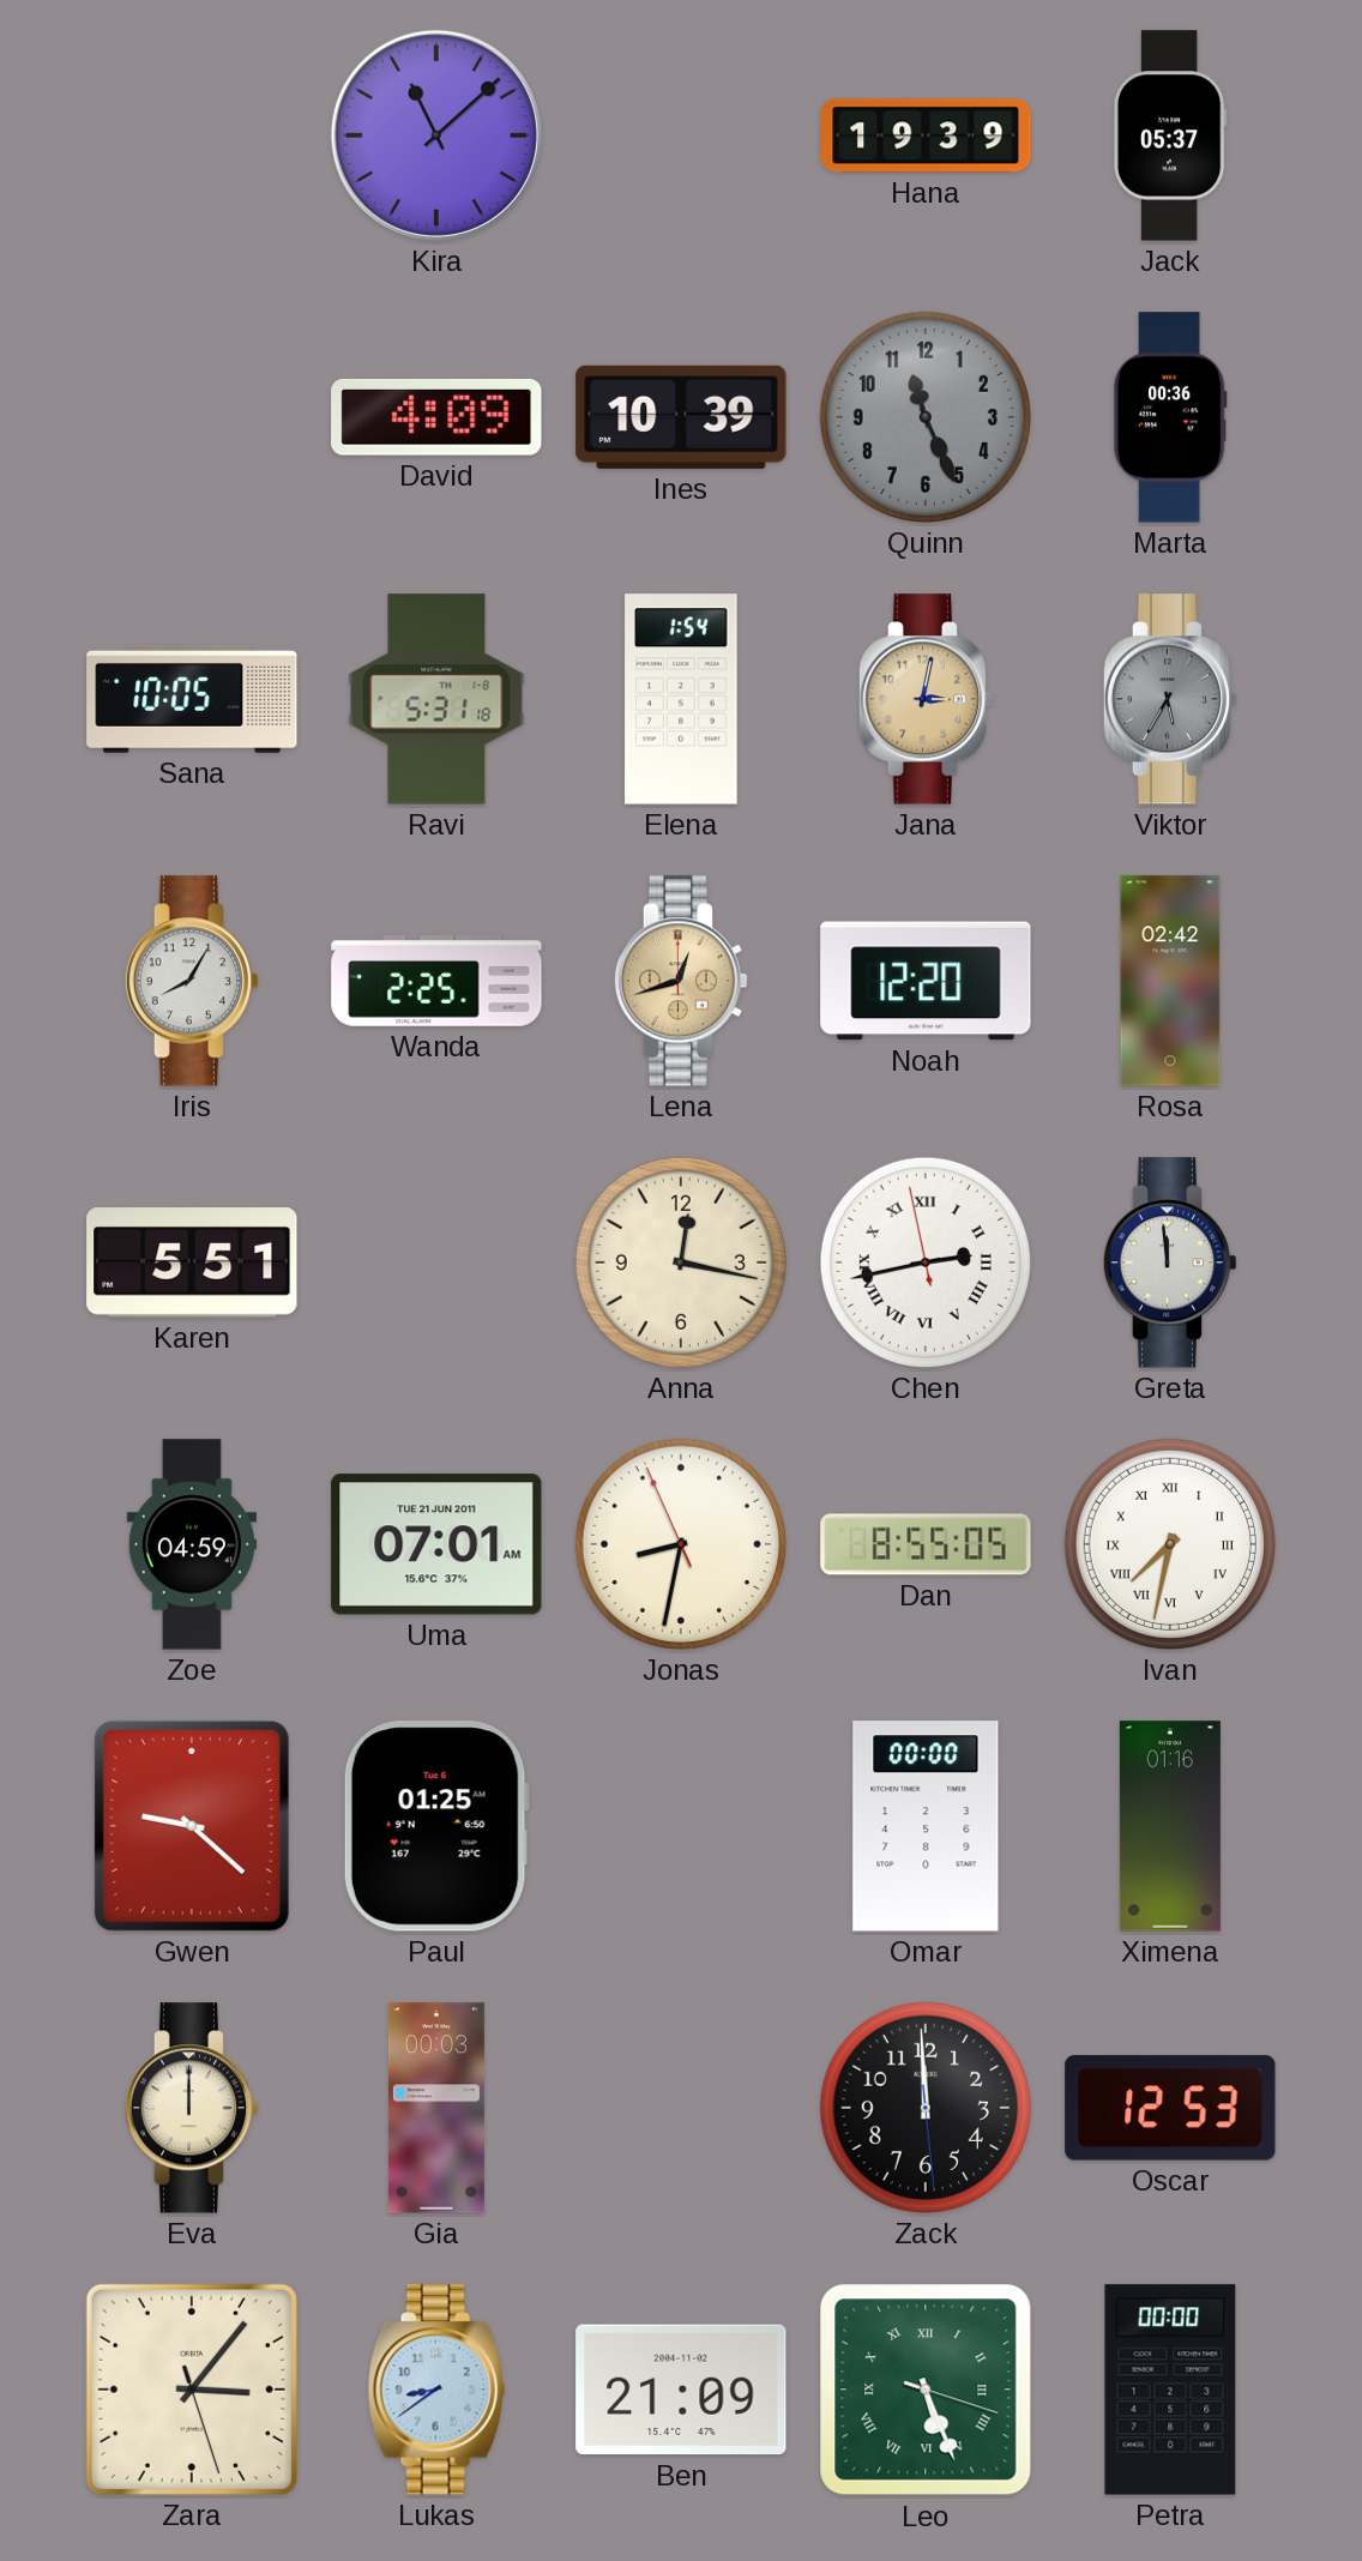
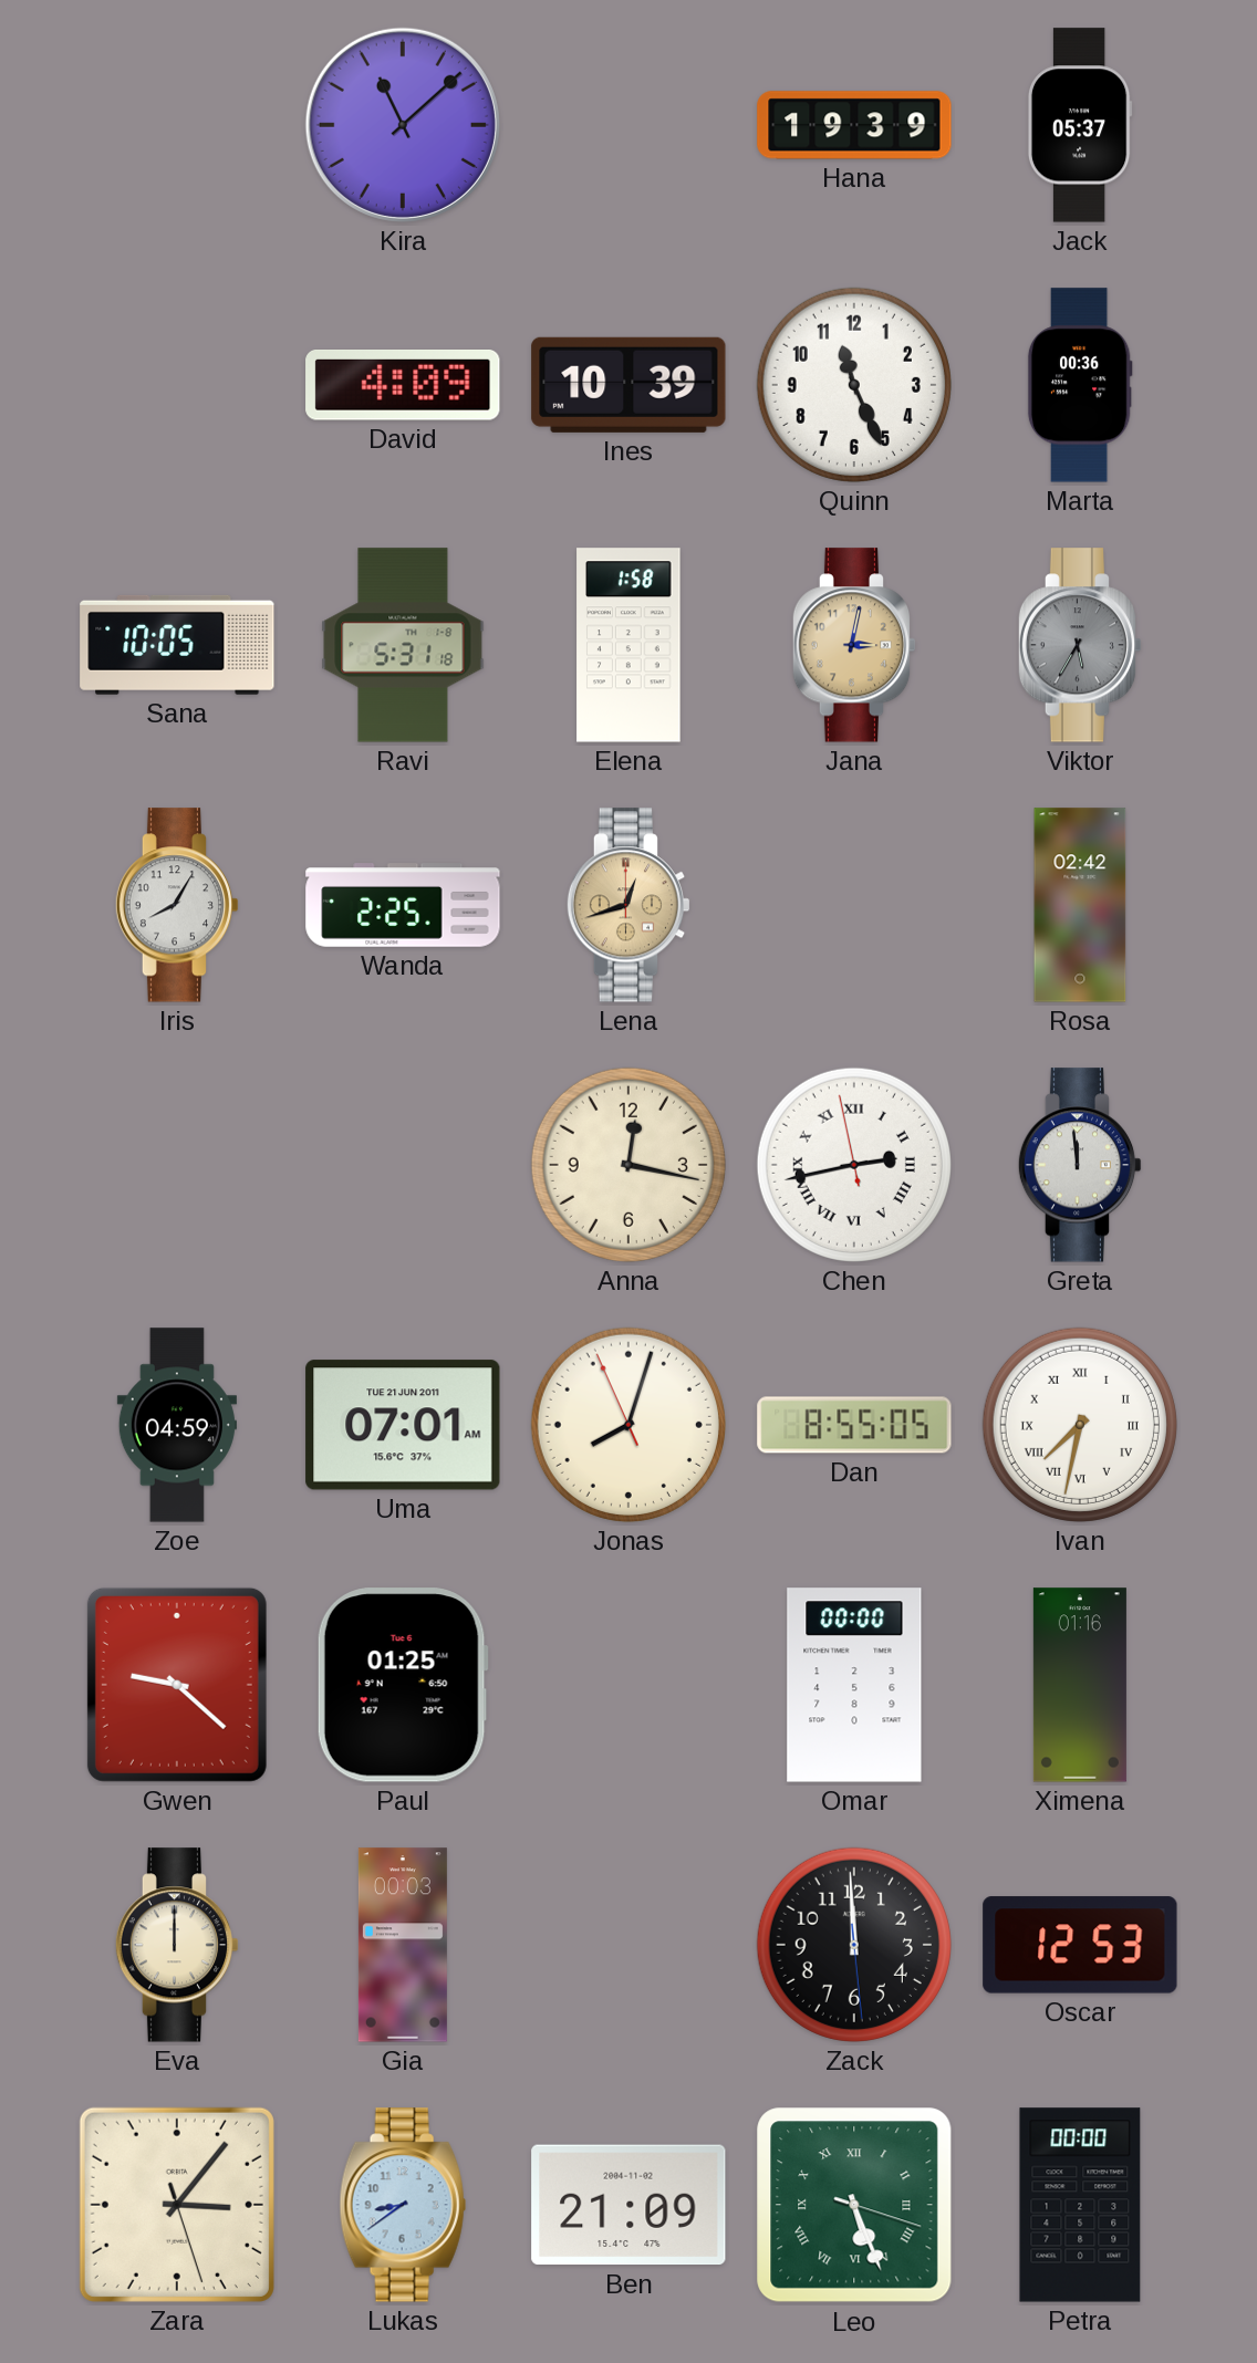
Quinn dial: grey -> white (854, 385)
Elena: 1:54 -> 1:58 (628, 645)
Noah: 12:20 -> none (926, 981)
Karen: 5:51 -> none (192, 1264)
Jonas: 8:31 -> 8:02 (628, 1425)
